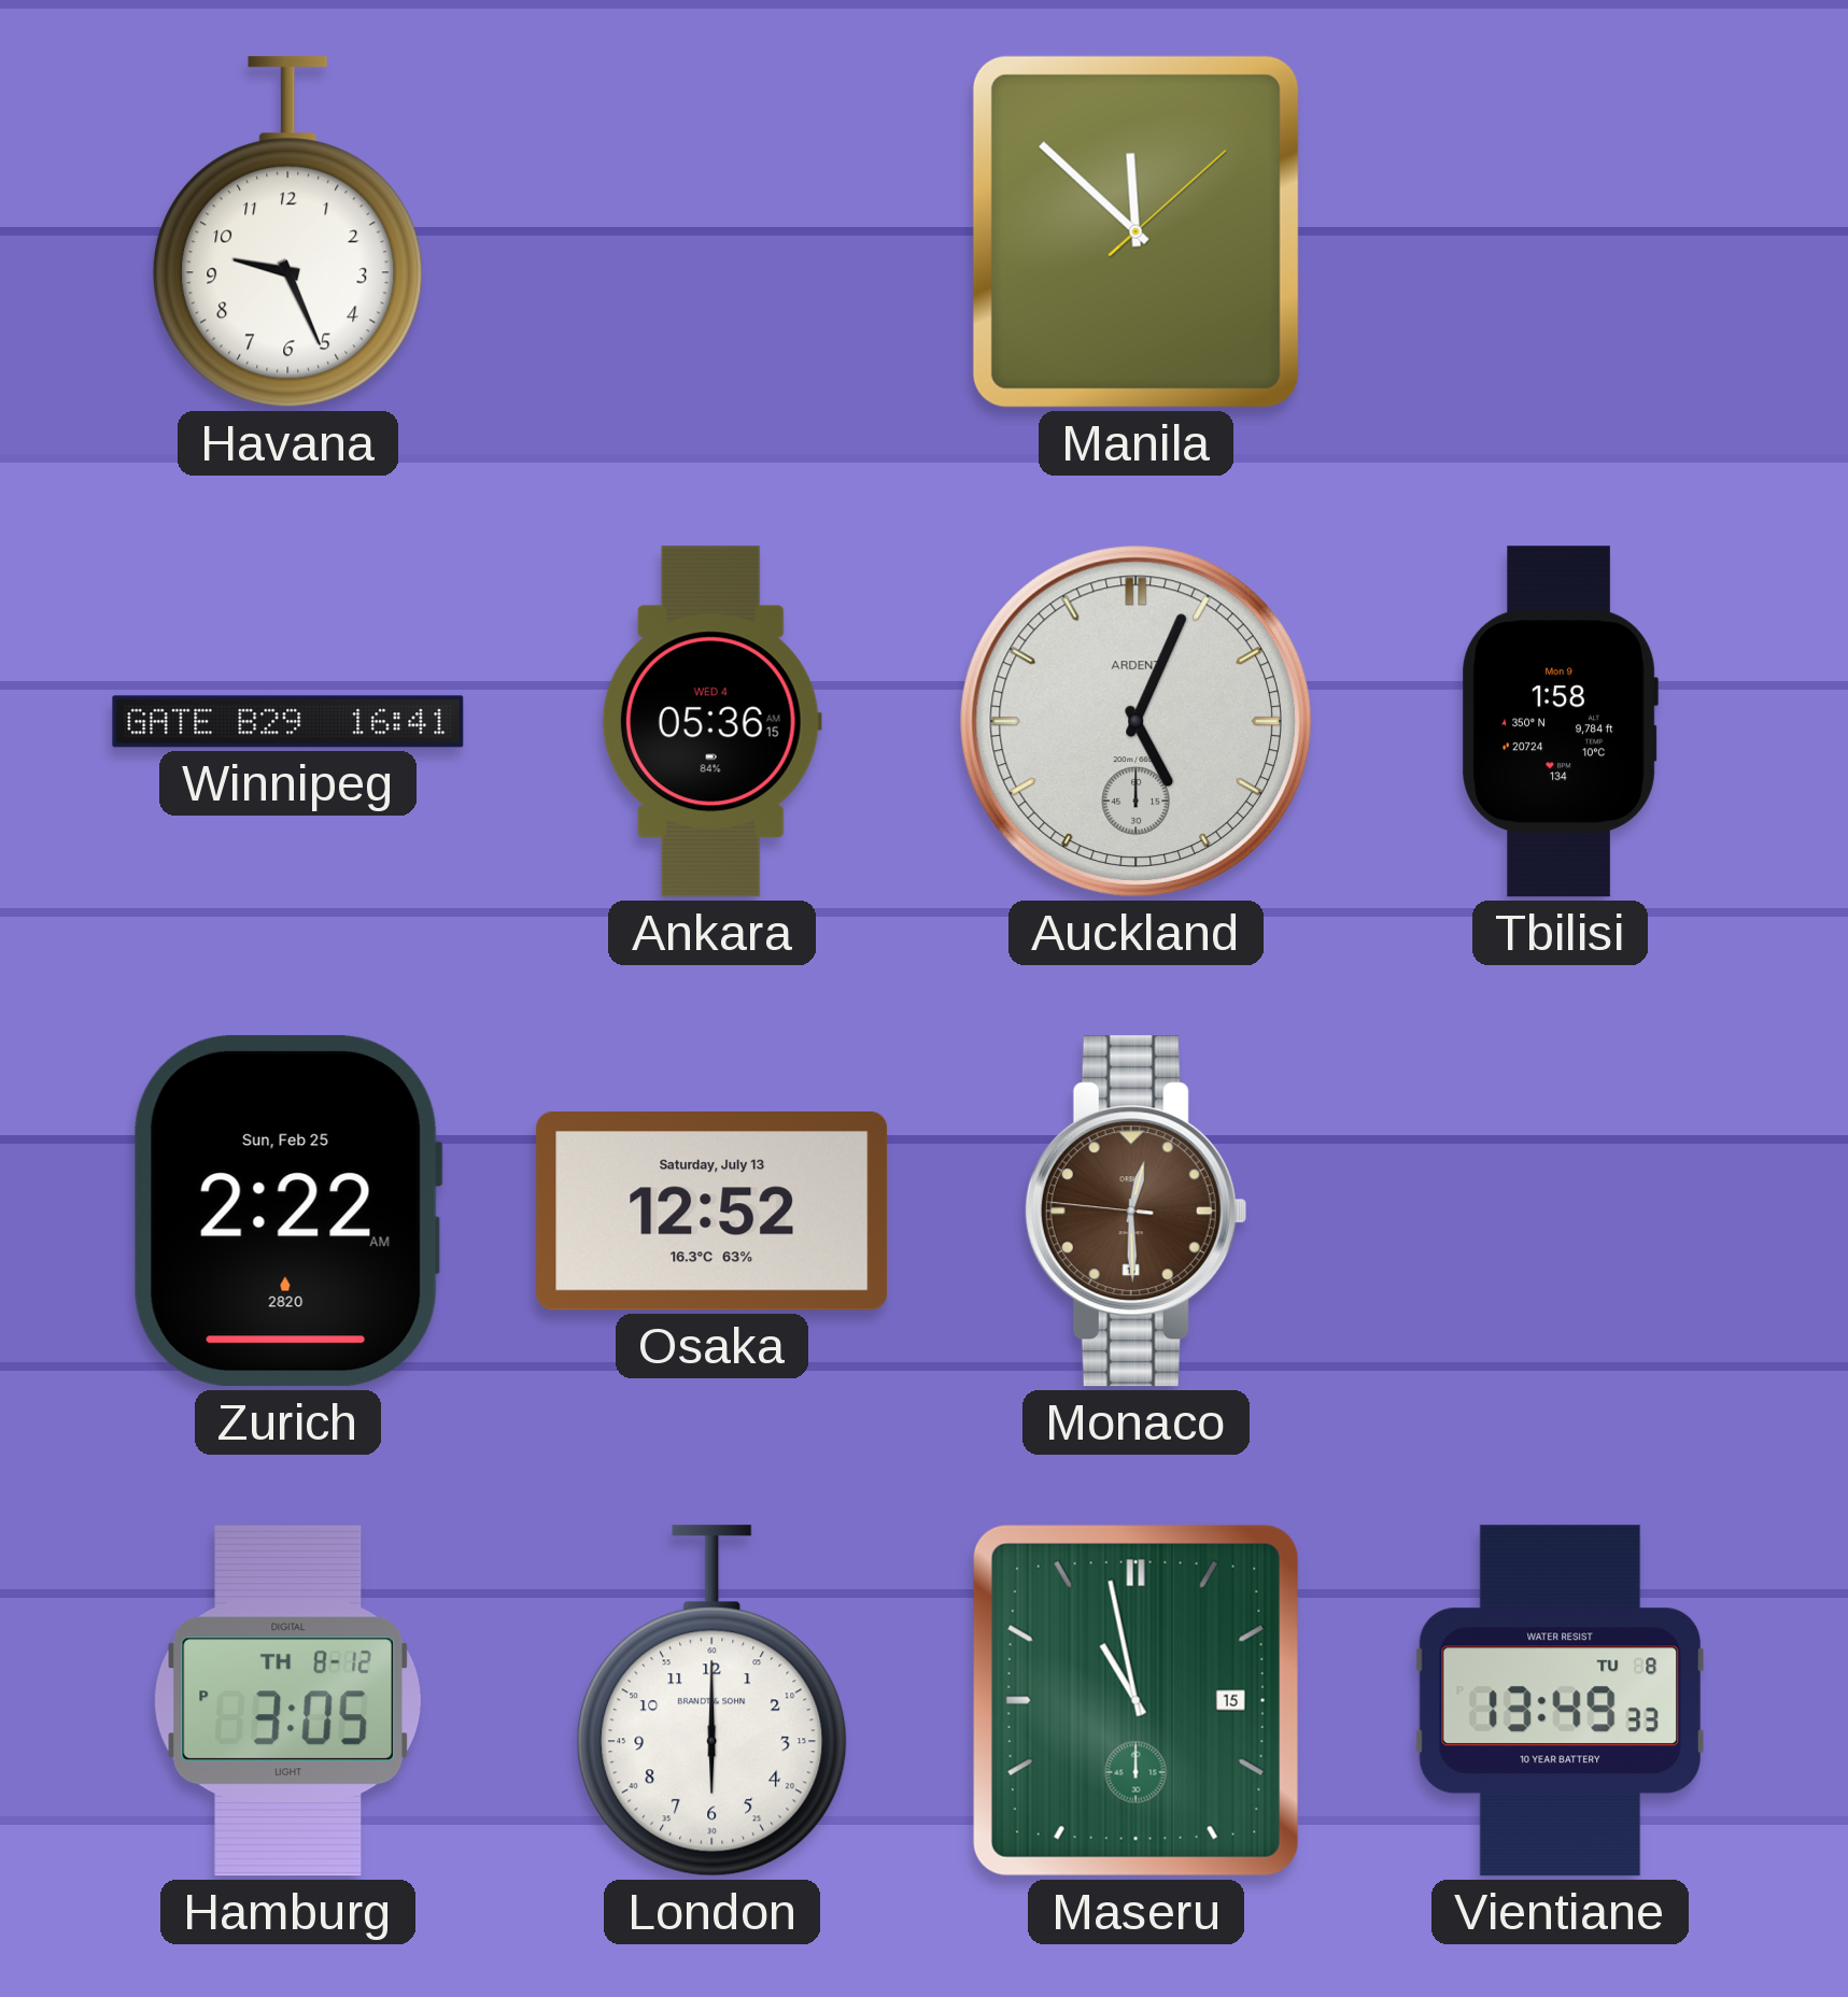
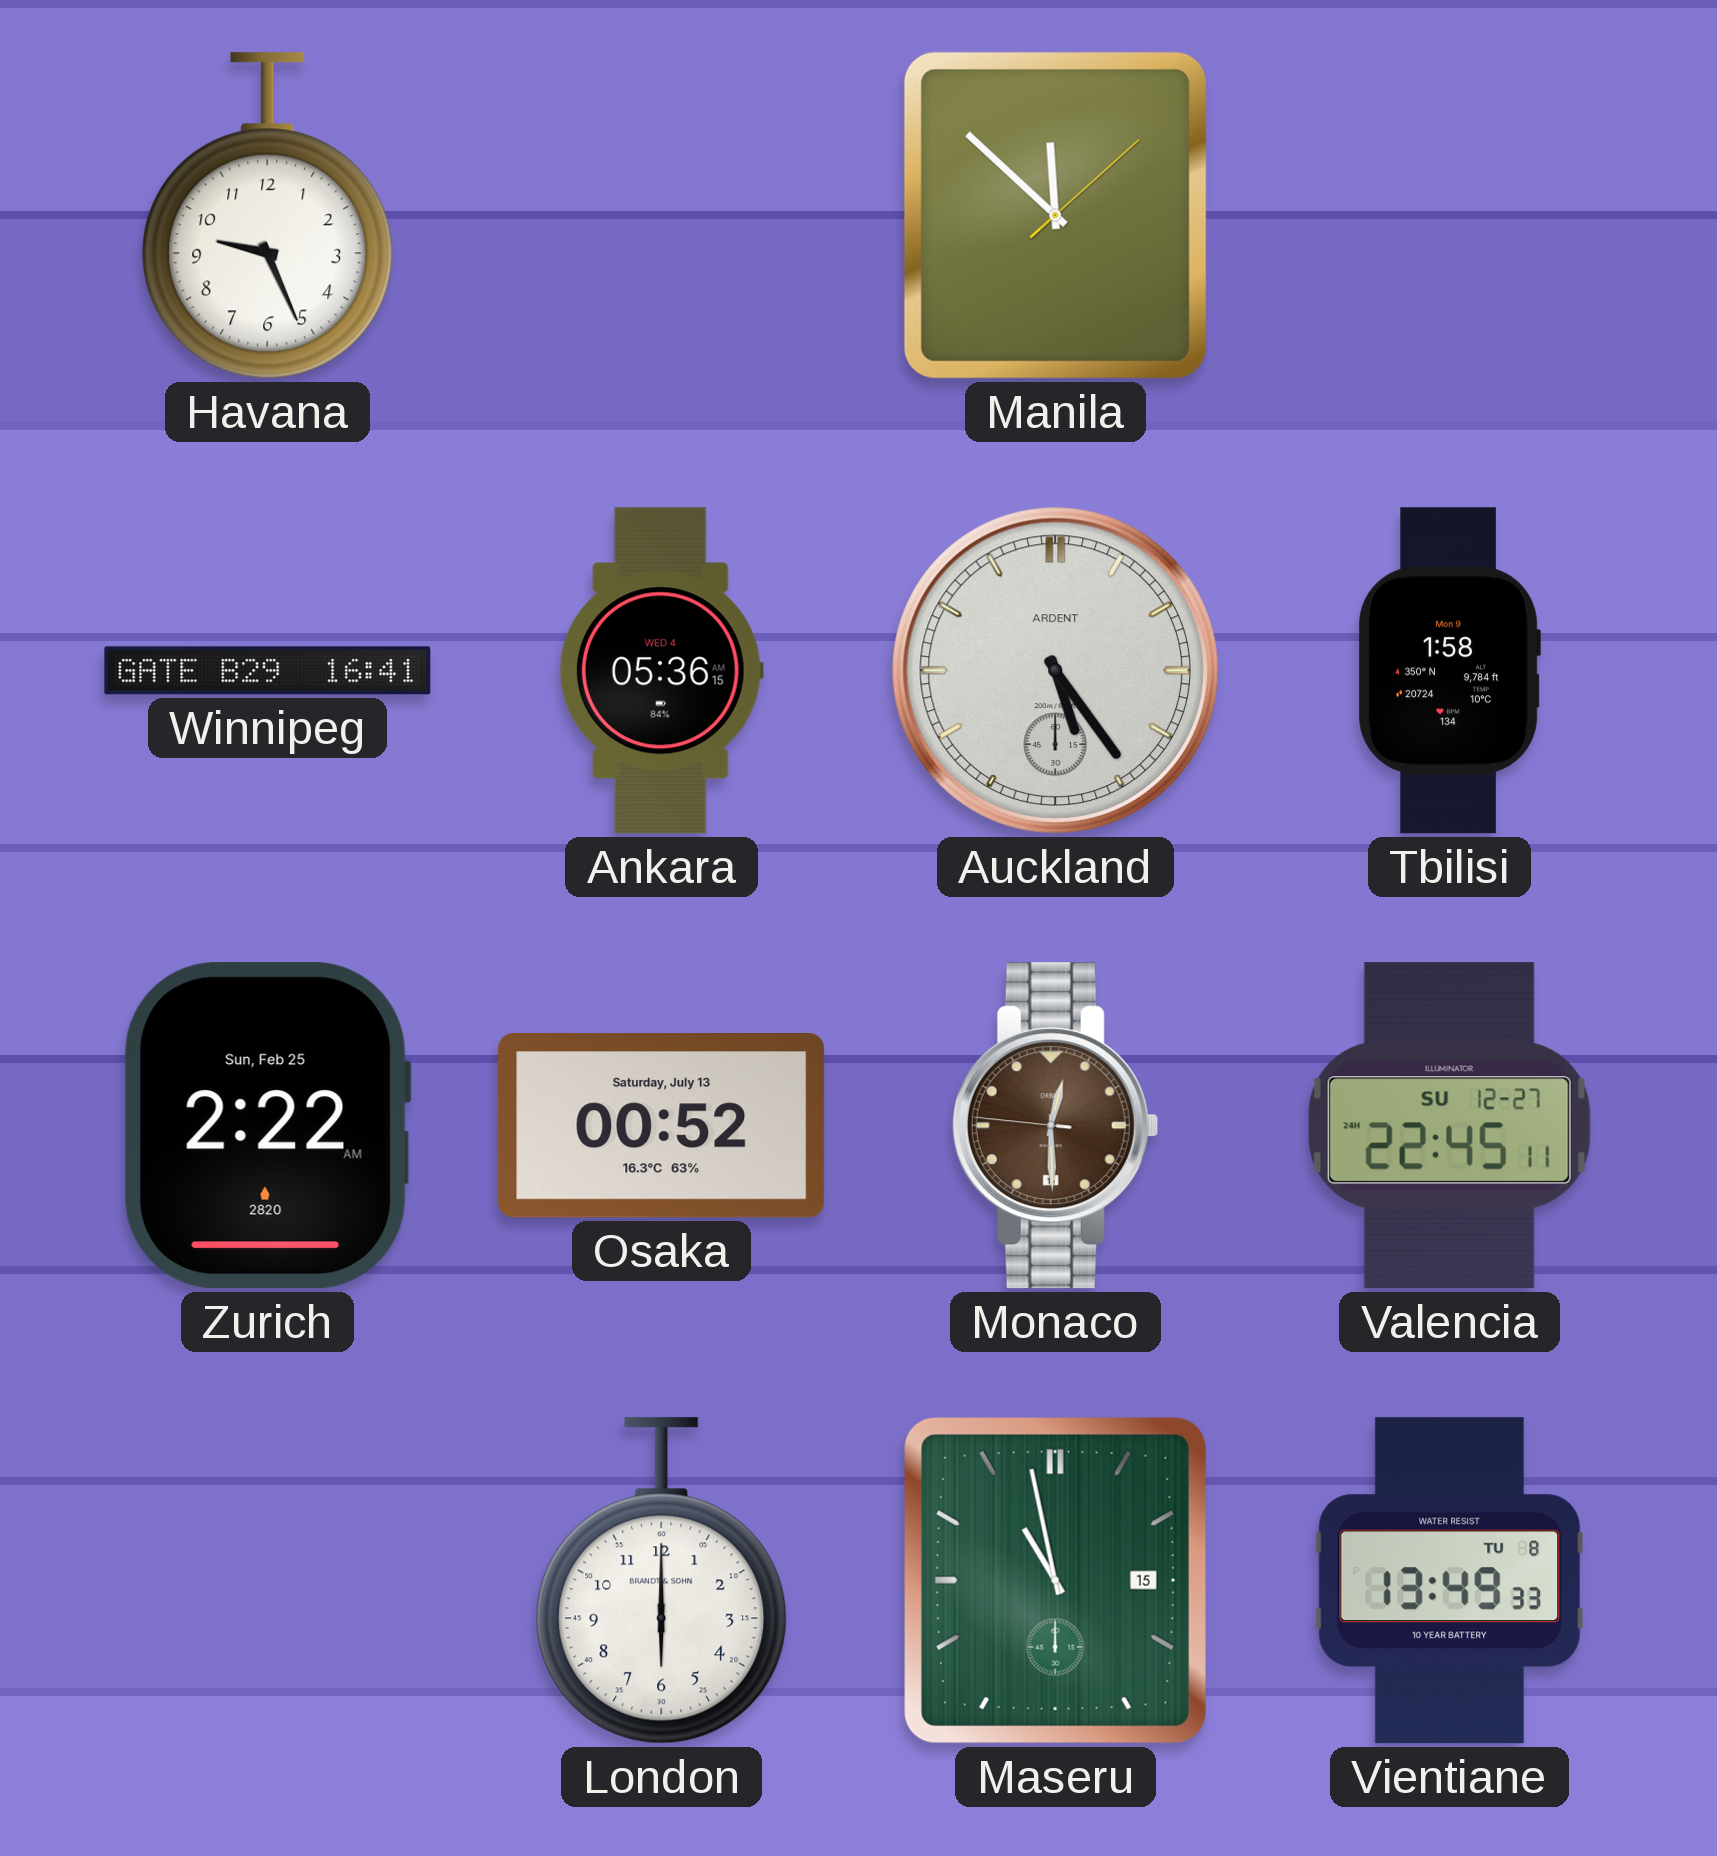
Auckland: 5:04 -> 5:24 (1055, 670)
Osaka: 12:52 -> 00:52 (662, 1126)
Valencia: none -> 22:45 (1449, 1126)
Hamburg: 3:05 -> none (287, 1701)
